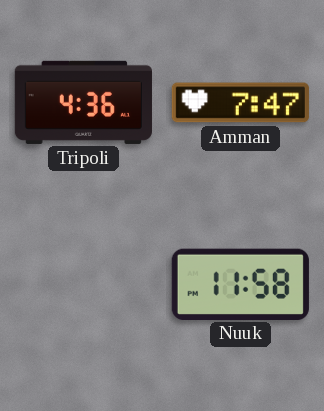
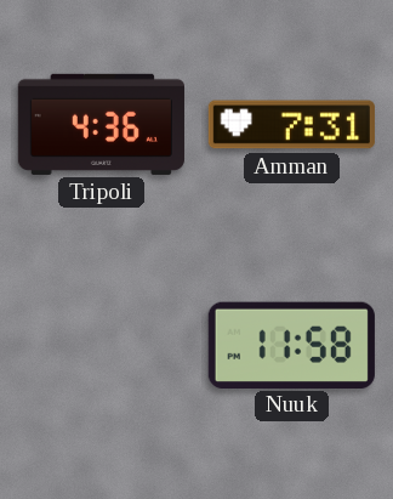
Amman: 7:47 -> 7:31 (291, 125)
